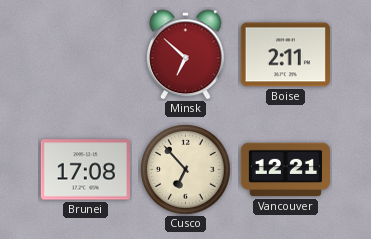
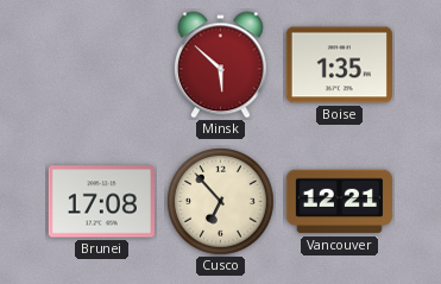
Minsk: 6:52 -> 5:52 (220, 65)
Boise: 2:11 -> 1:35 (339, 65)
